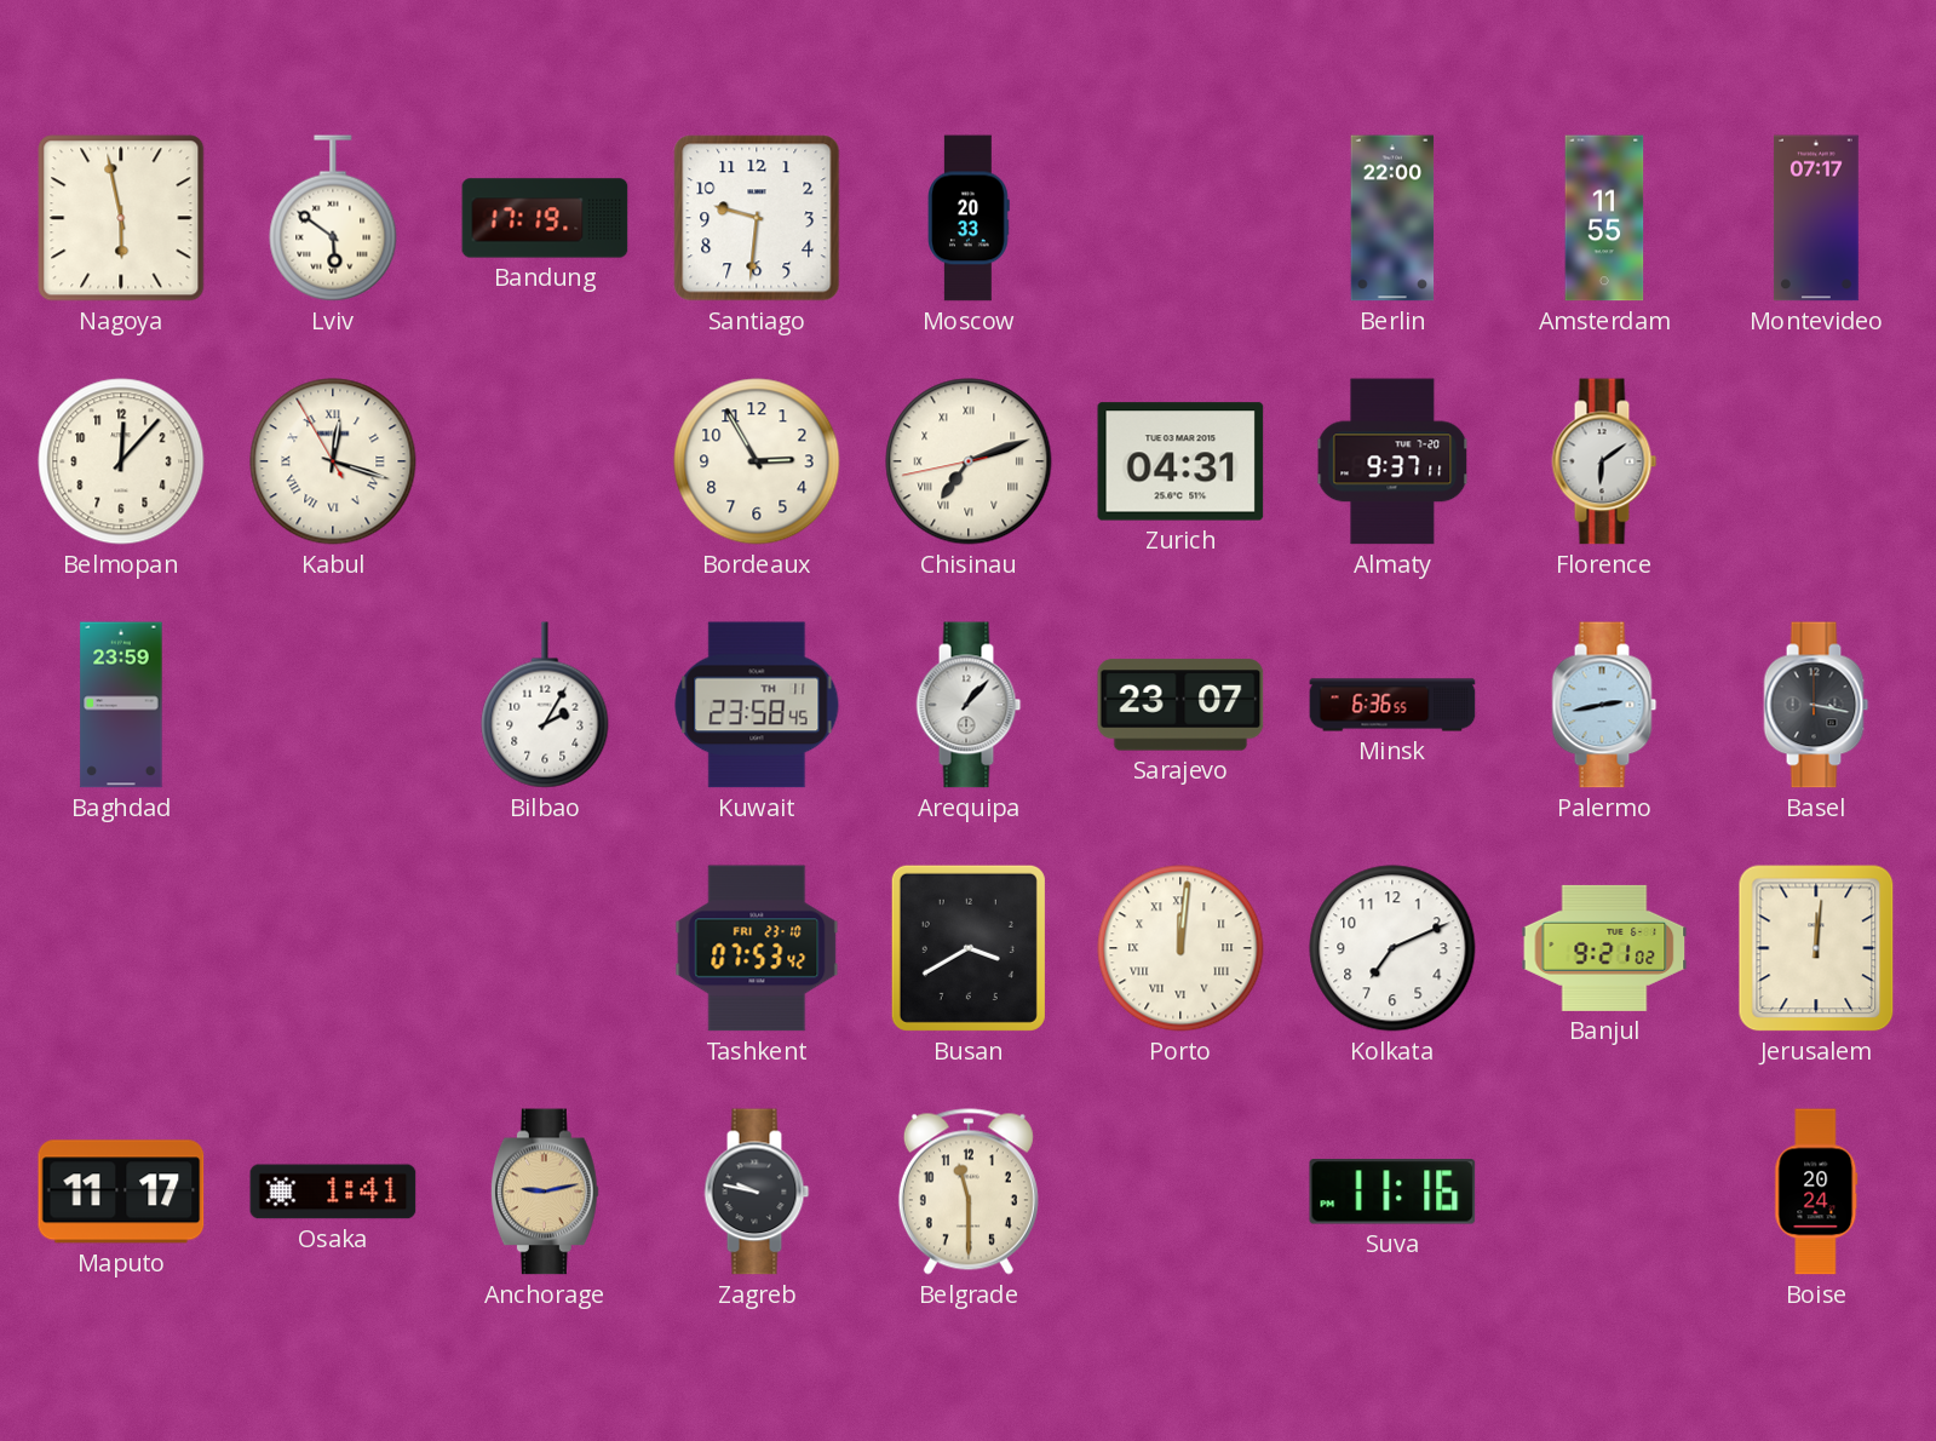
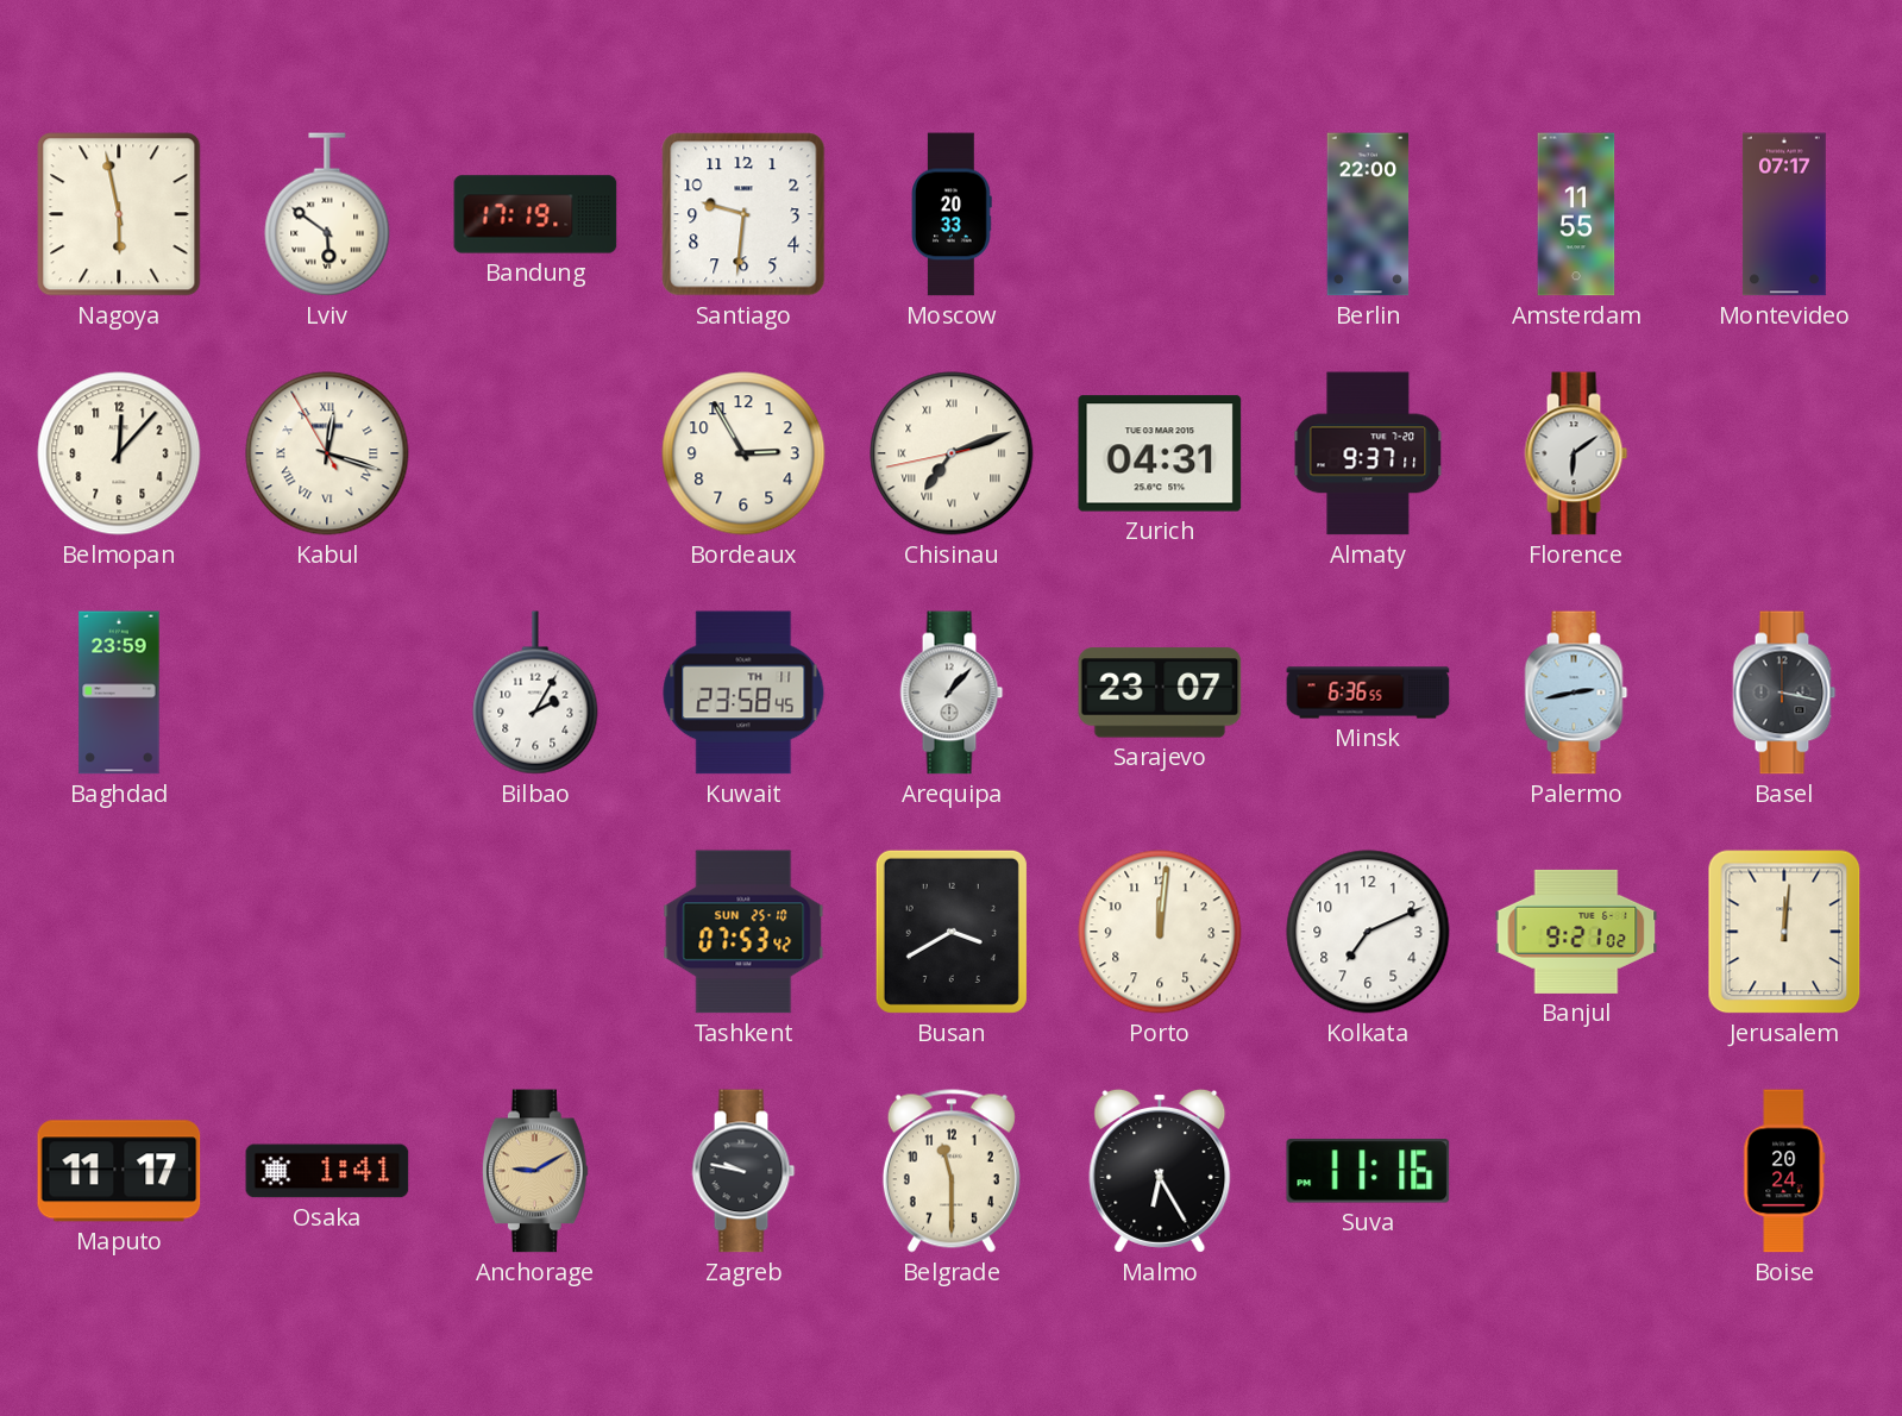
Tashkent date: FRI 23-10 -> SUN 25-10 (743, 932)
Porto numerals: Roman -> Arabic (1160, 932)
Anchorage: 9:13 -> 9:10 (535, 1171)
Malmo: none -> 6:25 (1160, 1171)
